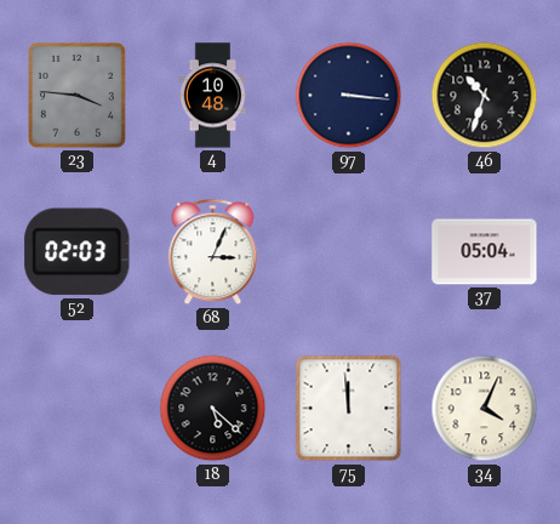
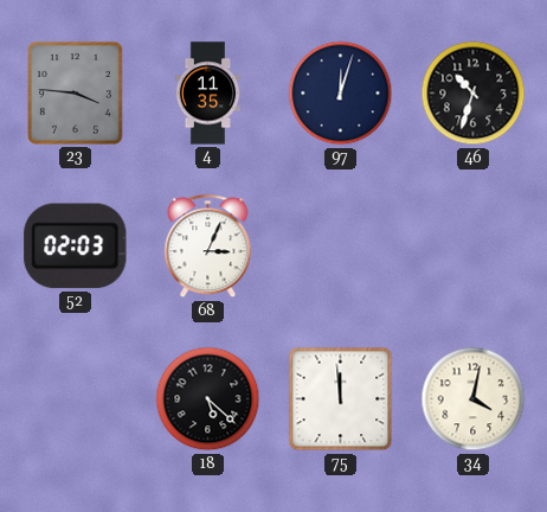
4: 10:48 -> 11:35 (208, 94)
97: 3:16 -> 12:03 (341, 94)
37: 05:04 -> none (485, 252)
34: 4:04 -> 4:02 (474, 399)
